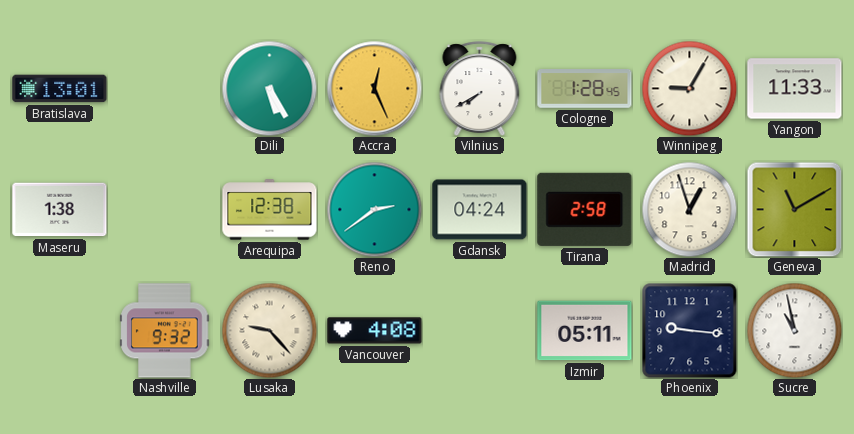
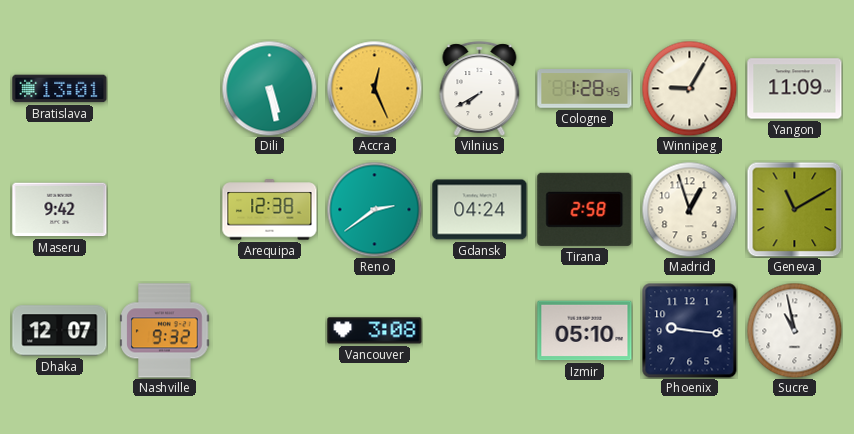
Dili: 5:25 -> 5:28 (269, 88)
Yangon: 11:33 -> 11:09 (795, 89)
Maseru: 1:38 -> 9:42 (60, 210)
Dhaka: none -> 12:07 (60, 331)
Lusaka: 9:23 -> none (269, 330)
Vancouver: 4:08 -> 3:08 (375, 331)
Izmir: 05:11 -> 05:10 (585, 331)
